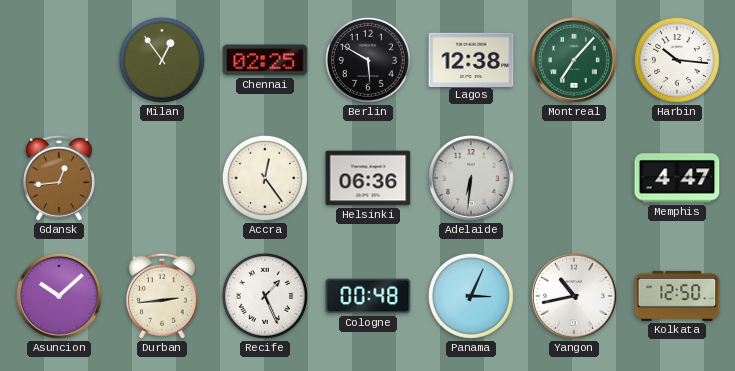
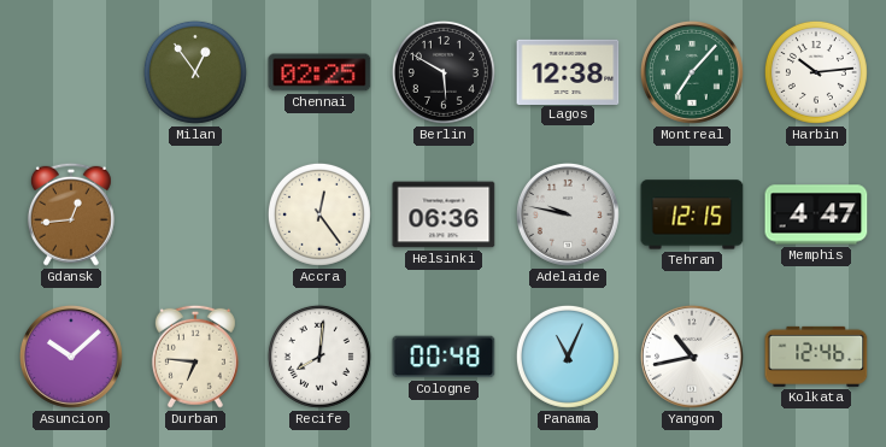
Harbin: 10:16 -> 10:14 (816, 72)
Adelaide: 6:31 -> 9:47 (568, 214)
Tehran: none -> 12:15 (692, 214)
Durban: 2:44 -> 6:46 (195, 357)
Recife: 1:26 -> 8:01 (319, 357)
Panama: 3:04 -> 11:04 (568, 357)
Kolkata: 12:50 -> 12:46 (816, 357)
